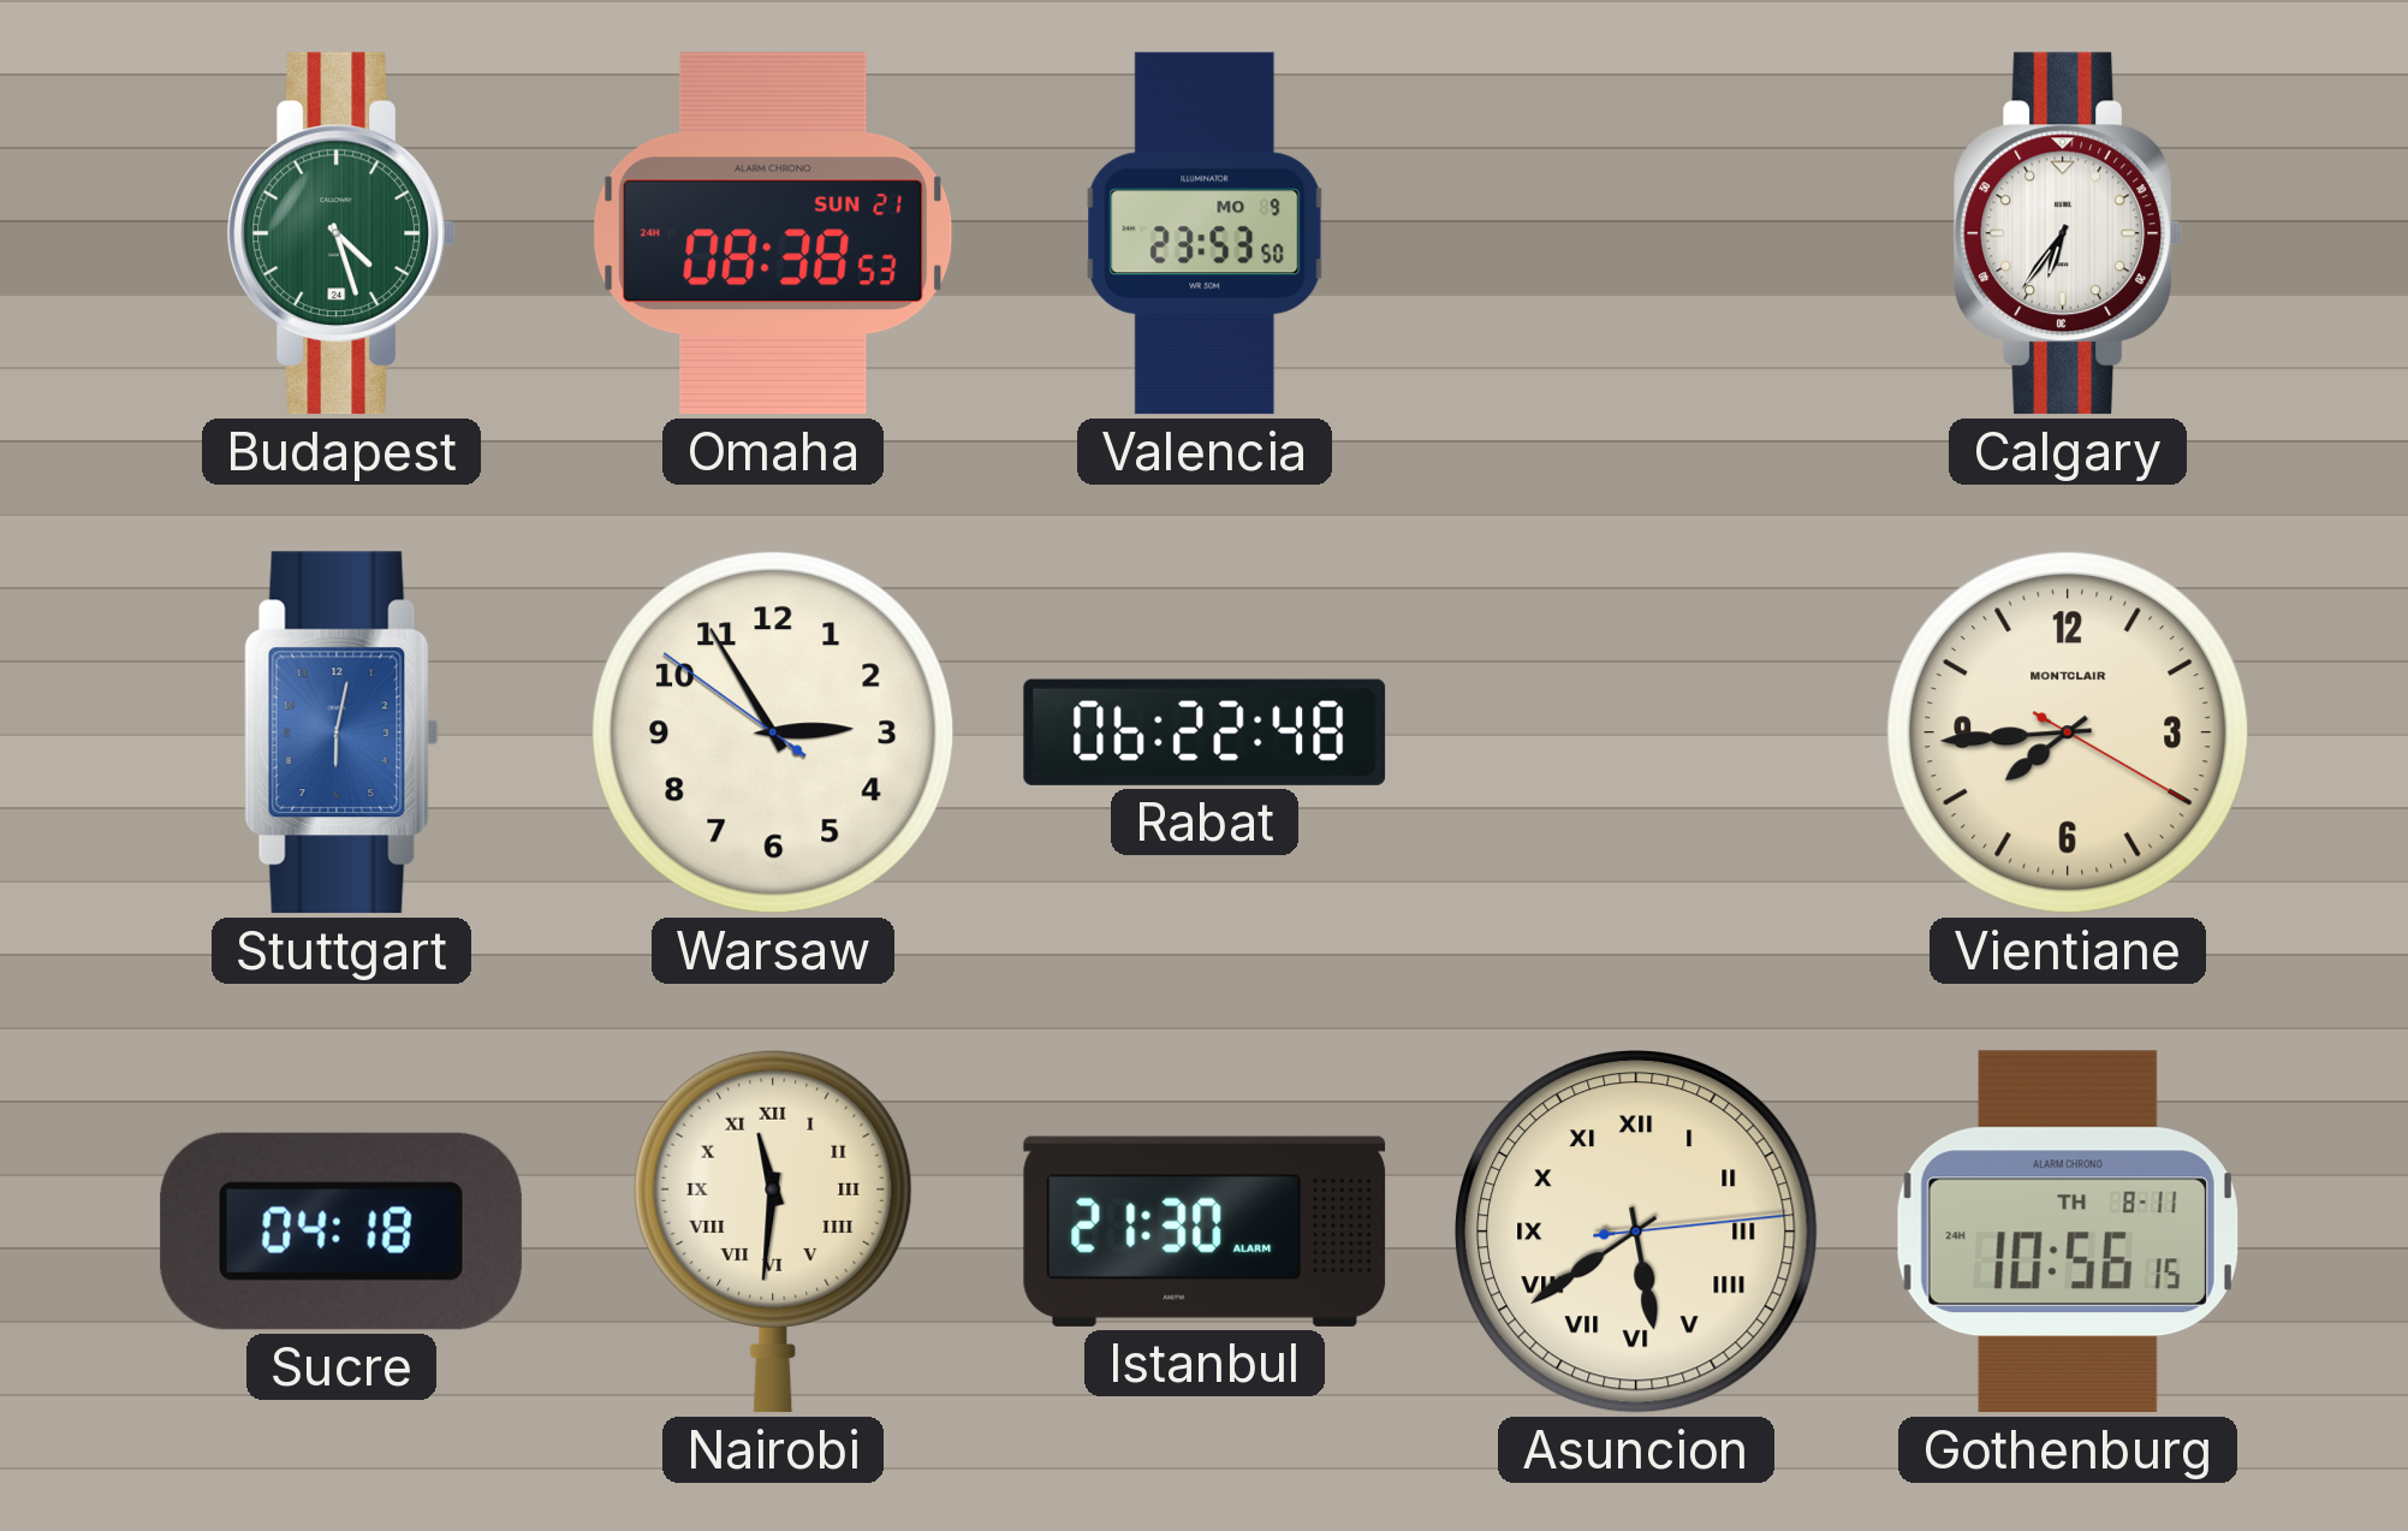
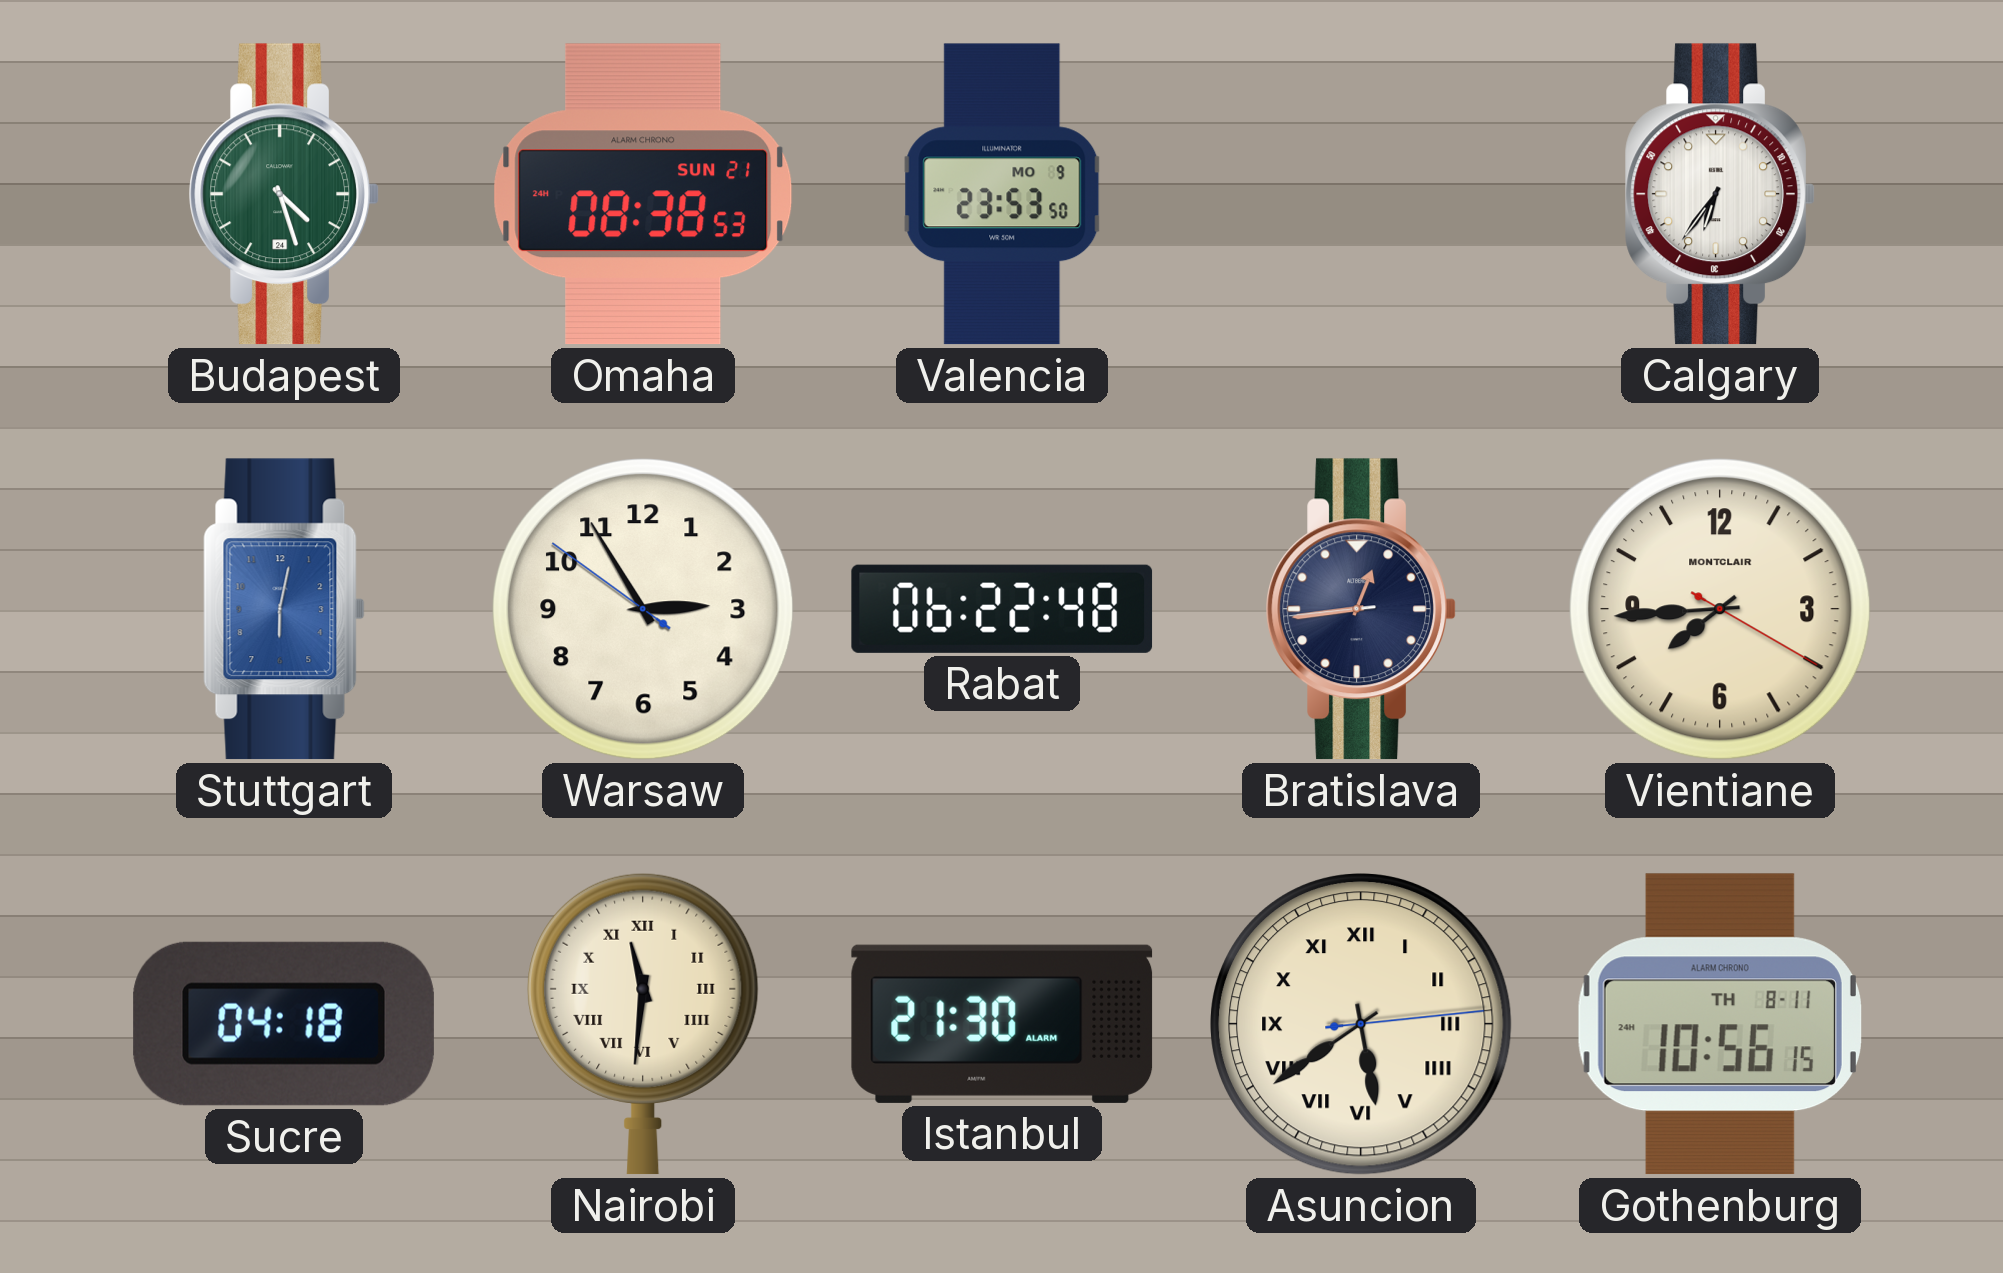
Bratislava: none -> 12:43 (1360, 609)
